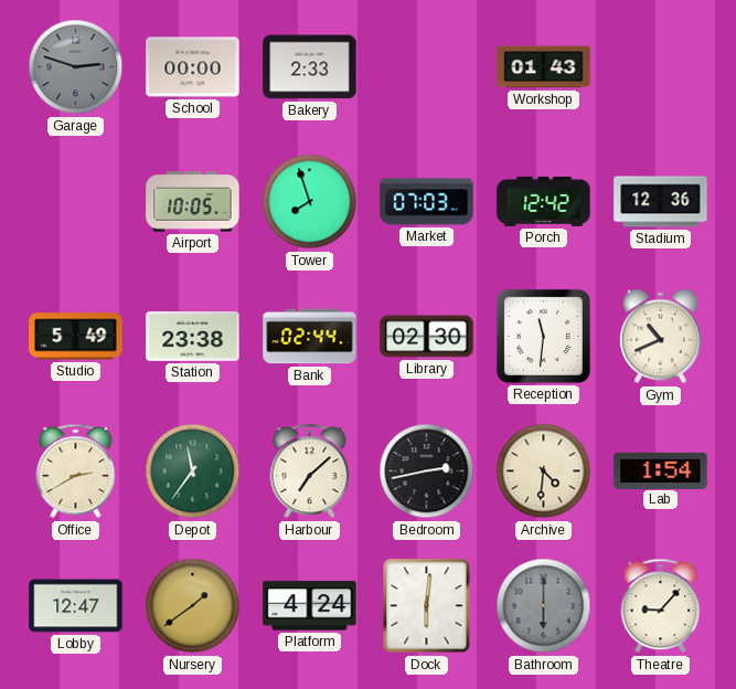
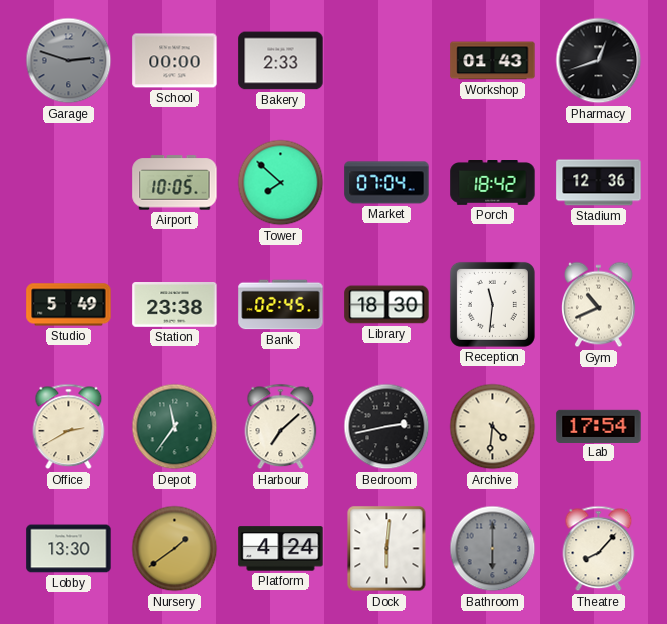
Pharmacy: none -> 12:42 (599, 61)
Tower: 7:57 -> 7:52 (281, 183)
Market: 07:03 -> 07:04 (387, 183)
Porch: 12:42 -> 18:42 (493, 183)
Bank: 02:44 -> 02:45 (281, 305)
Library: 02:30 -> 18:30 (387, 305)
Lab: 1:54 -> 17:54 (599, 426)
Lobby: 12:47 -> 13:30 (69, 549)
Theatre: 9:07 -> 8:07 (599, 549)
